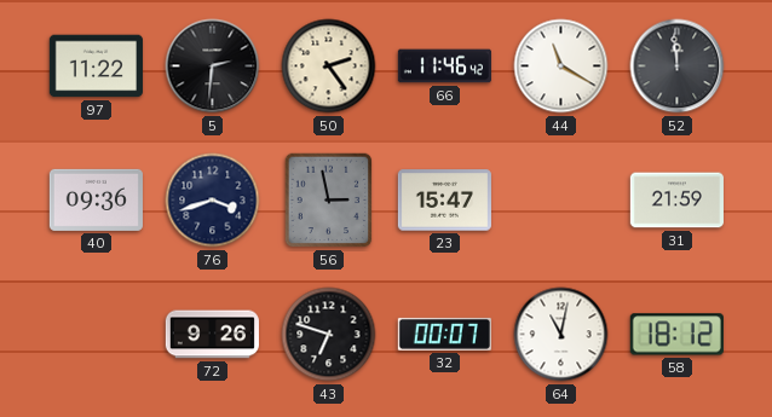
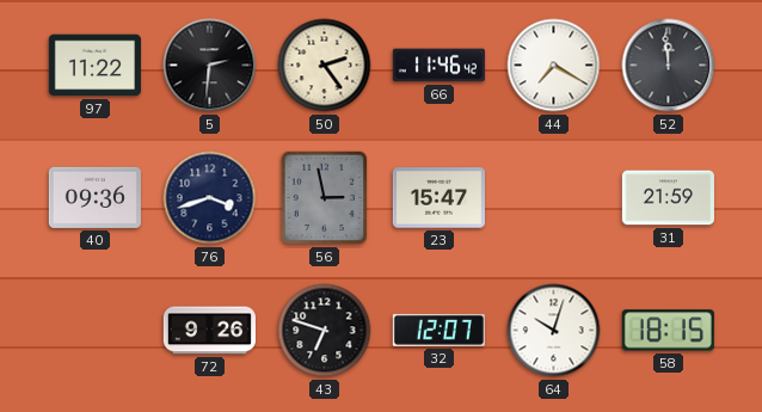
44: 11:20 -> 7:20 (554, 66)
32: 00:07 -> 12:07 (438, 330)
64: 11:02 -> 10:03 (554, 331)
58: 18:12 -> 18:15 (668, 331)
